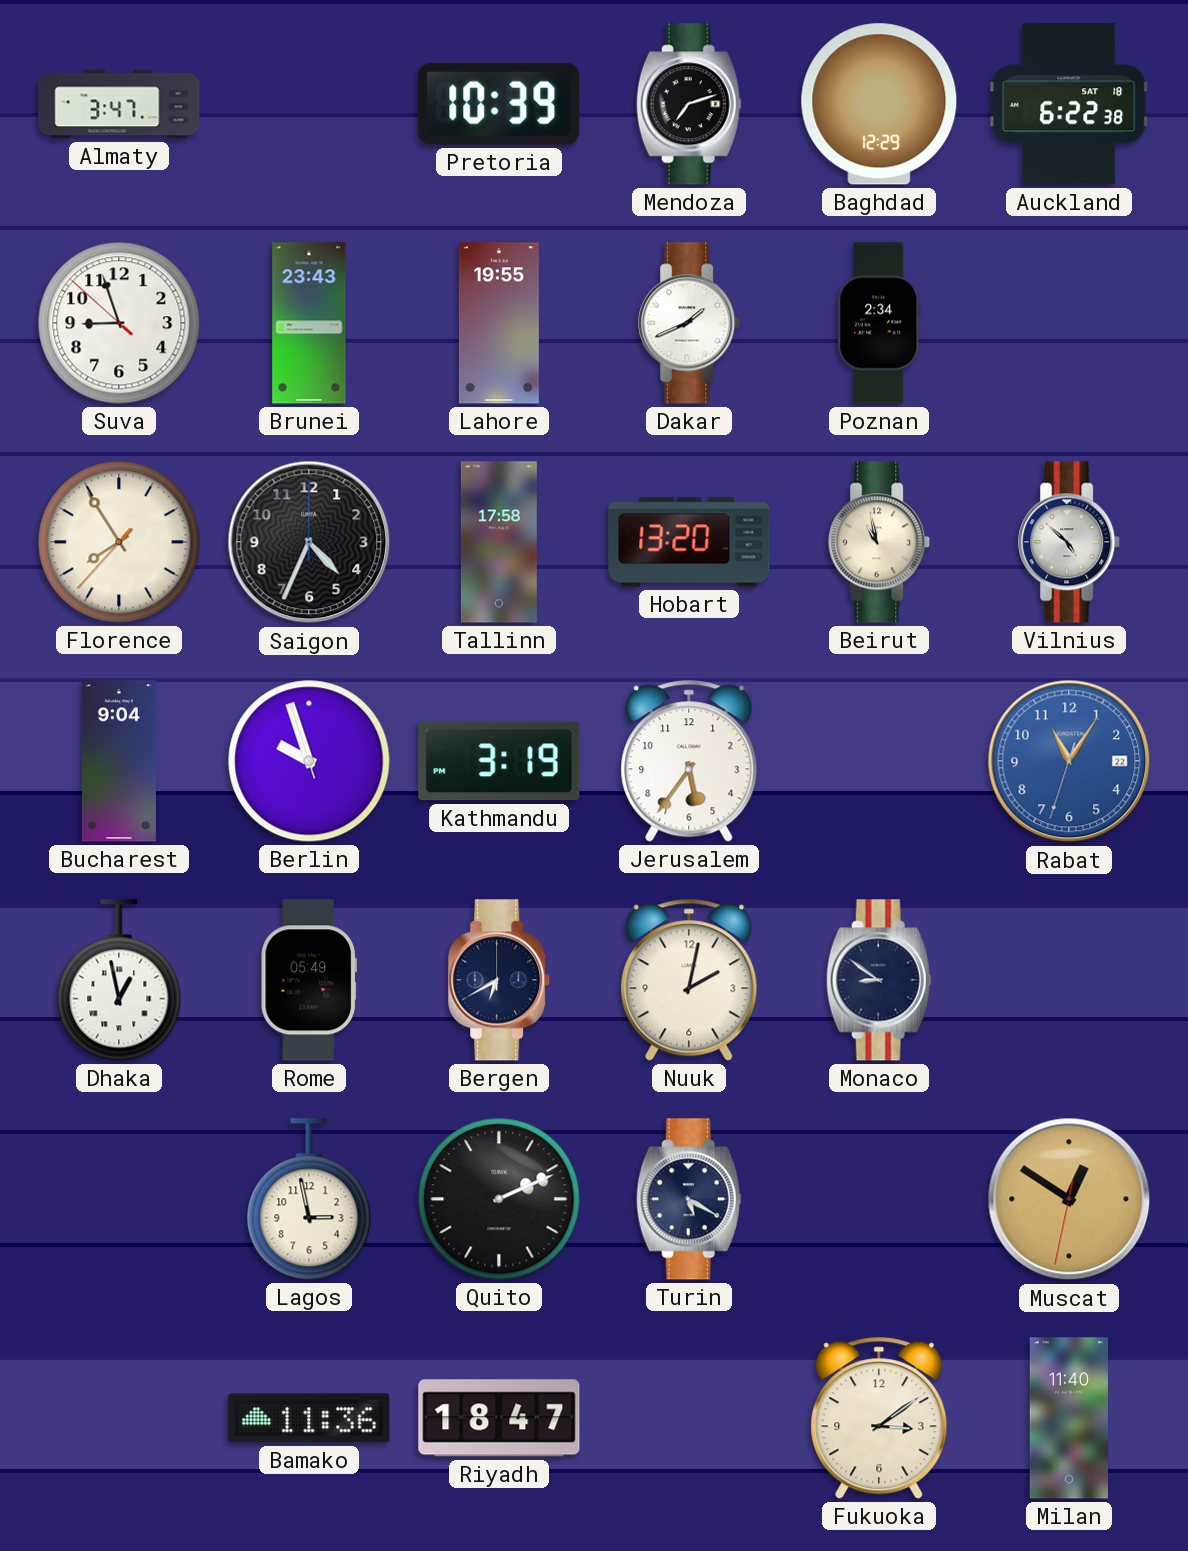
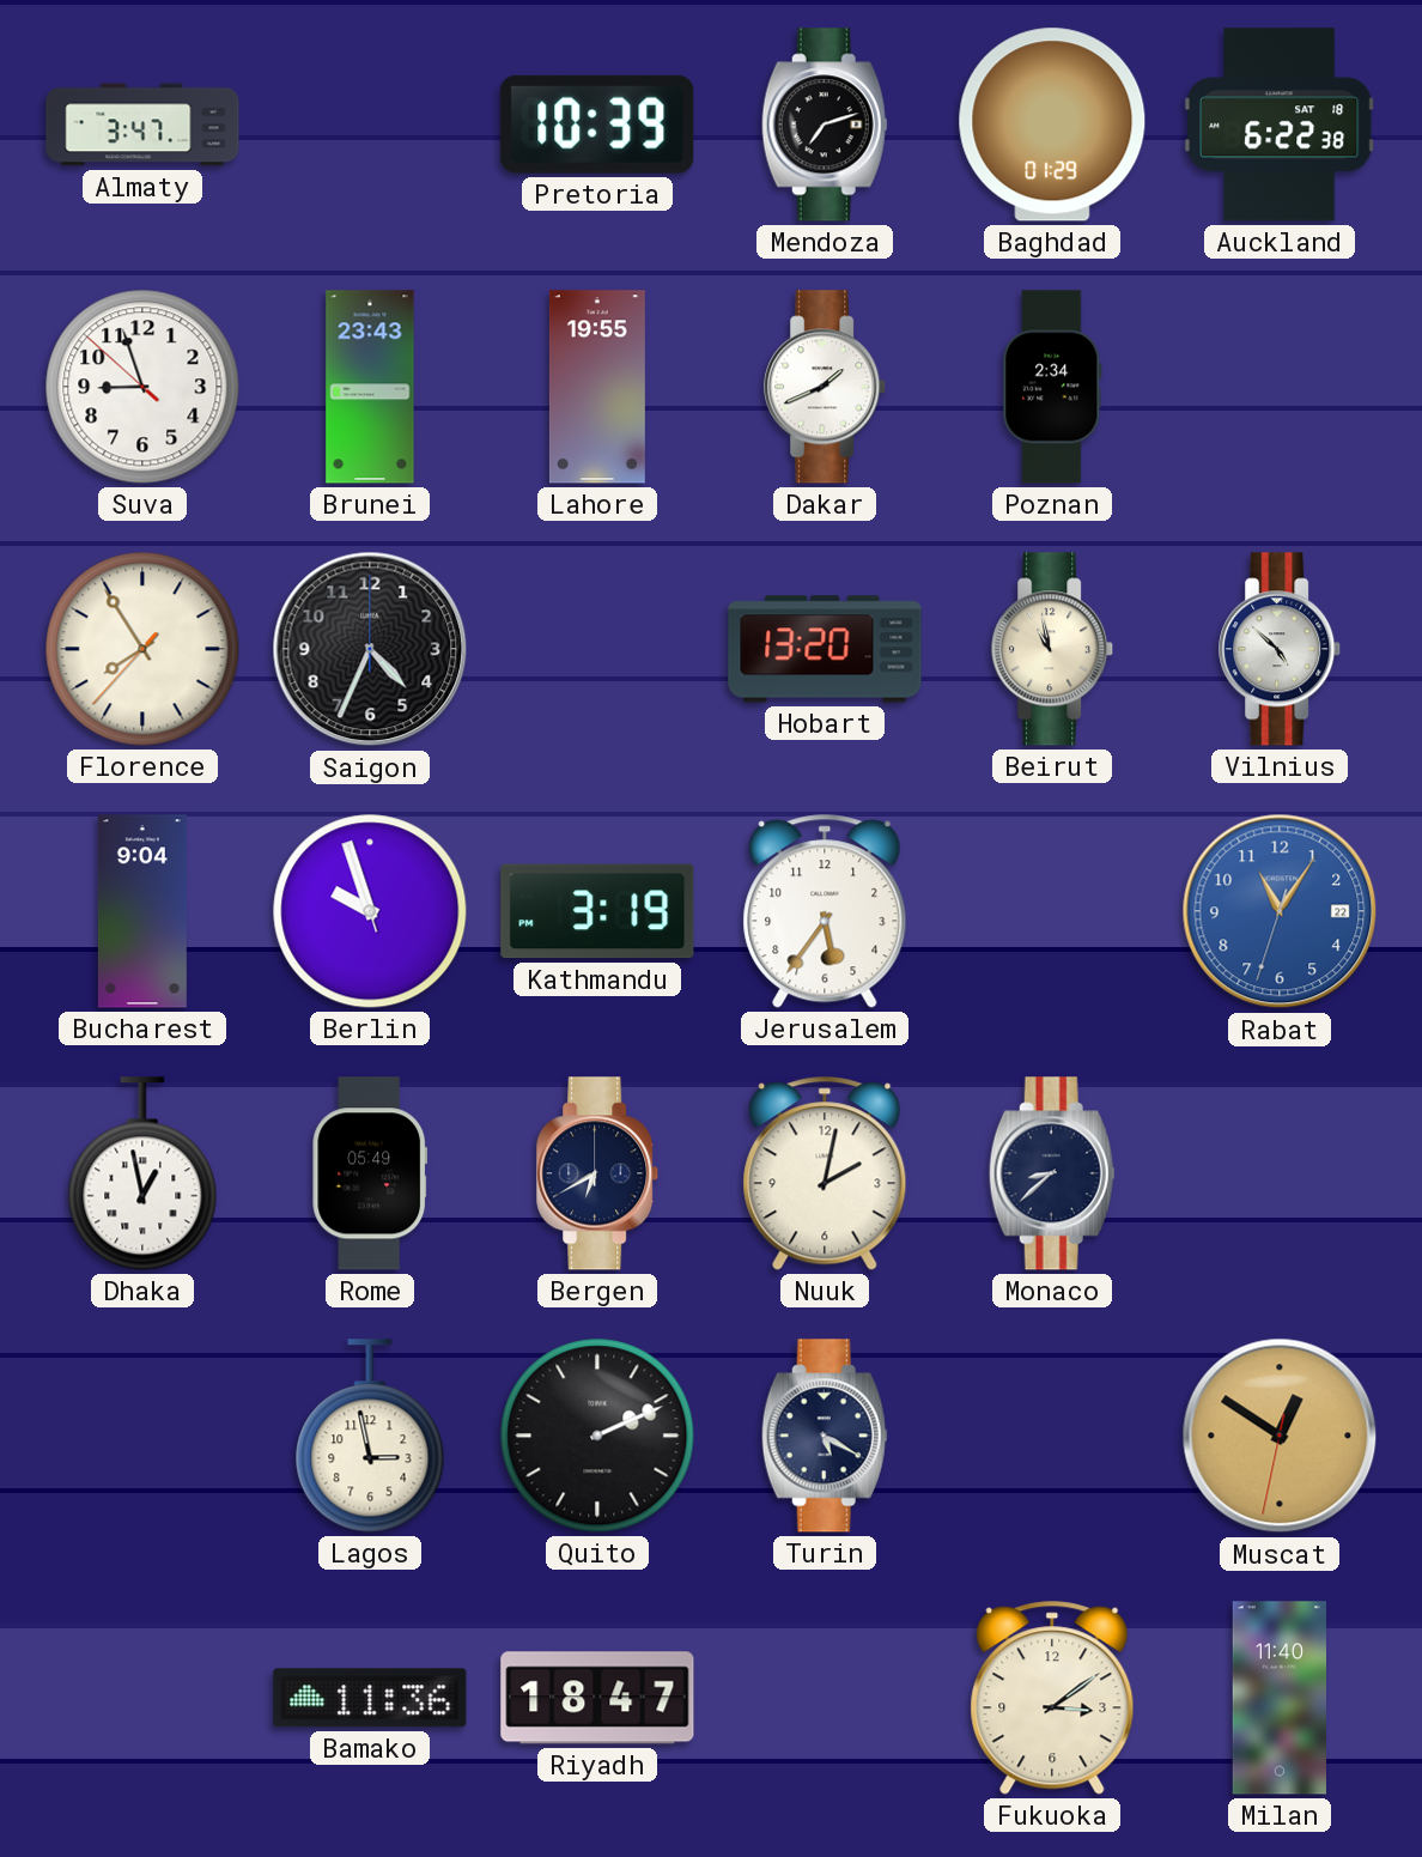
Baghdad: 12:29 -> 01:29 (1052, 125)
Tallinn: 17:58 -> none (499, 542)
Monaco: 8:51 -> 8:38 (1052, 1173)
